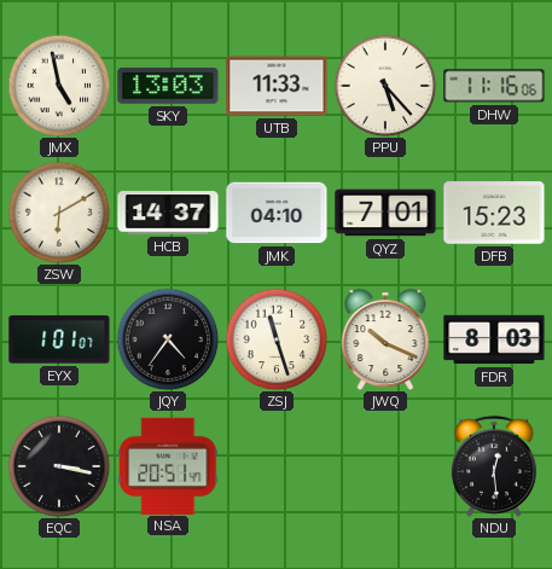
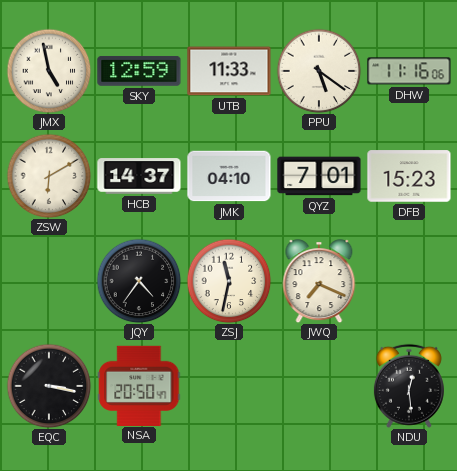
SKY: 13:03 -> 12:59 (139, 71)
PPU: 5:23 -> 5:21 (319, 71)
EYX: 1:01 -> none (59, 339)
ZSJ: 11:27 -> 11:32 (229, 281)
JWQ: 10:19 -> 7:19 (319, 281)
FDR: 8:03 -> none (494, 339)
NSA: 20:51 -> 20:50 (139, 385)
